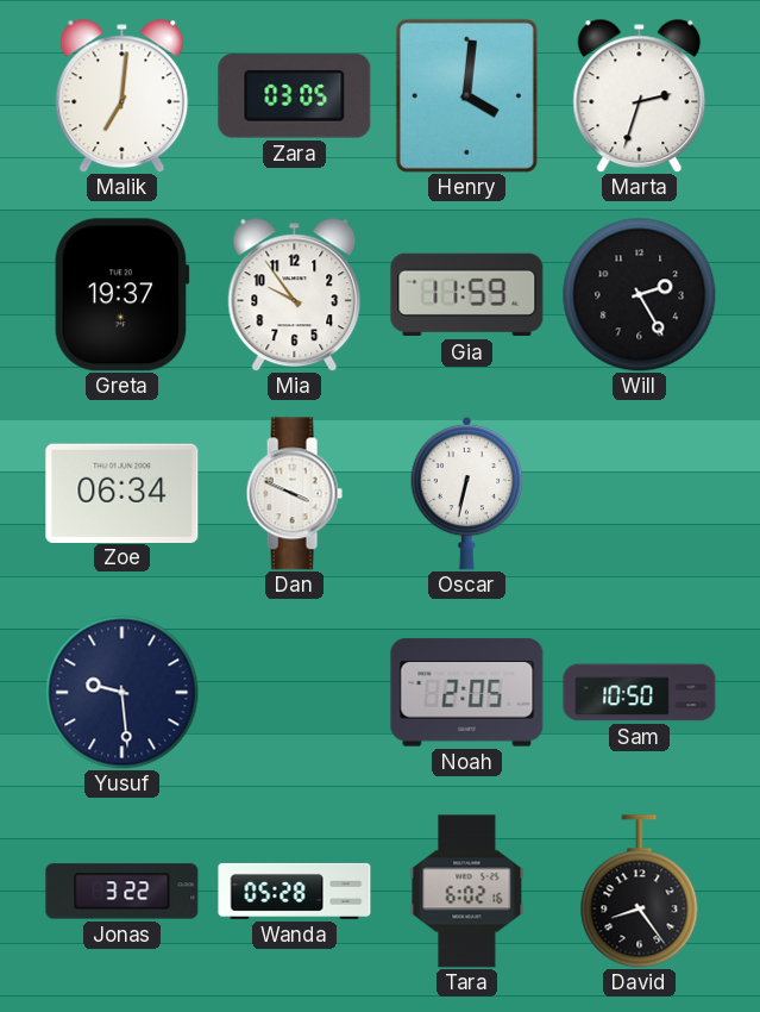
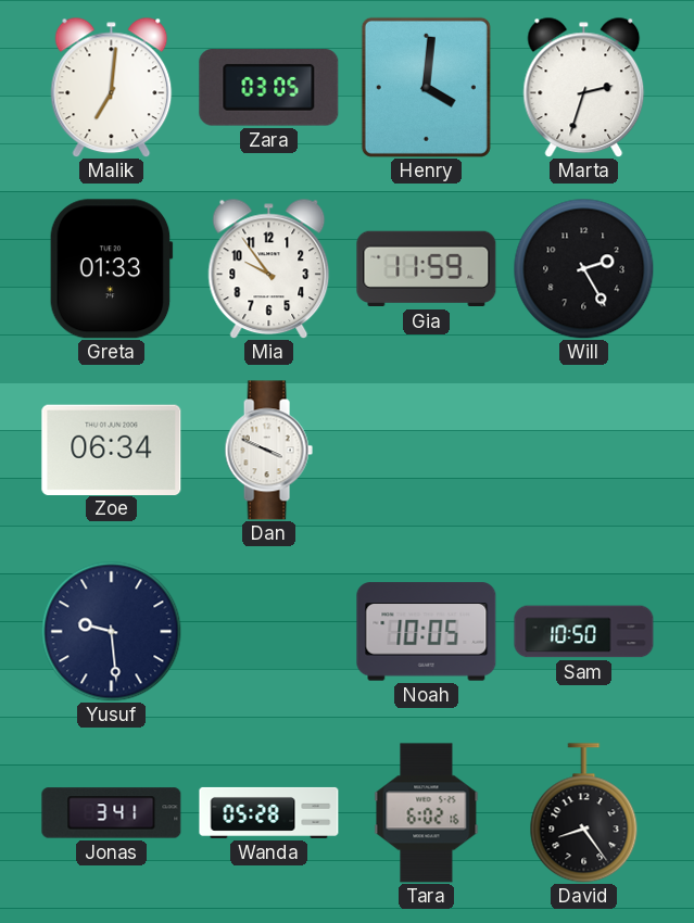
Greta: 19:37 -> 01:33 (111, 269)
Oscar: 6:32 -> none (467, 493)
Noah: 2:05 -> 10:05 (427, 632)
Jonas: 3:22 -> 3:41 (112, 813)
